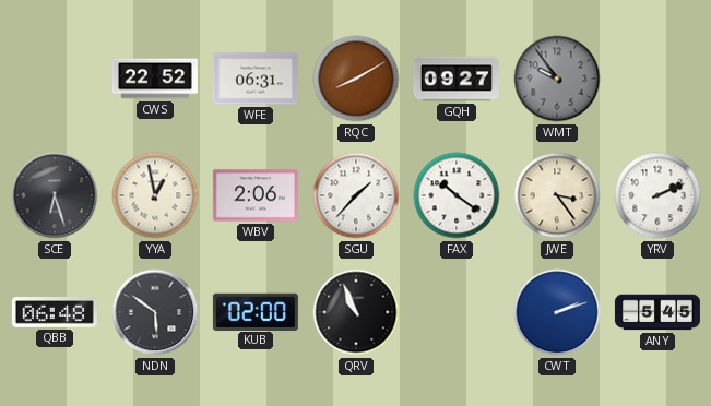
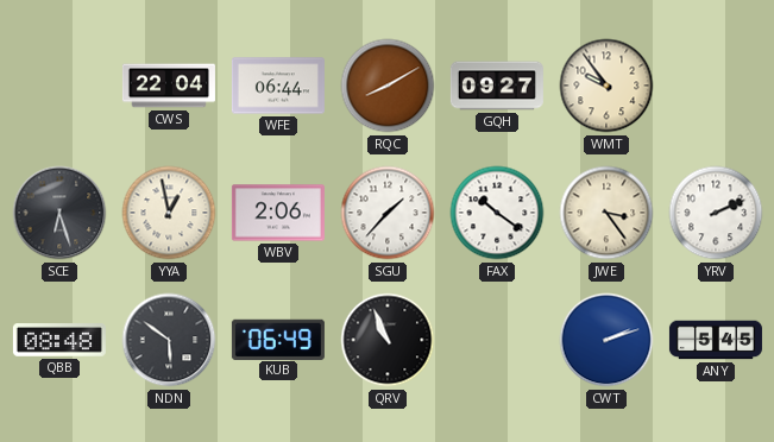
CWS: 22:52 -> 22:04 (169, 86)
WFE: 06:31 -> 06:44 (278, 86)
WMT dial: grey -> cream (606, 86)
QBB: 06:48 -> 08:48 (59, 340)
KUB: 02:00 -> 06:49 (278, 339)
